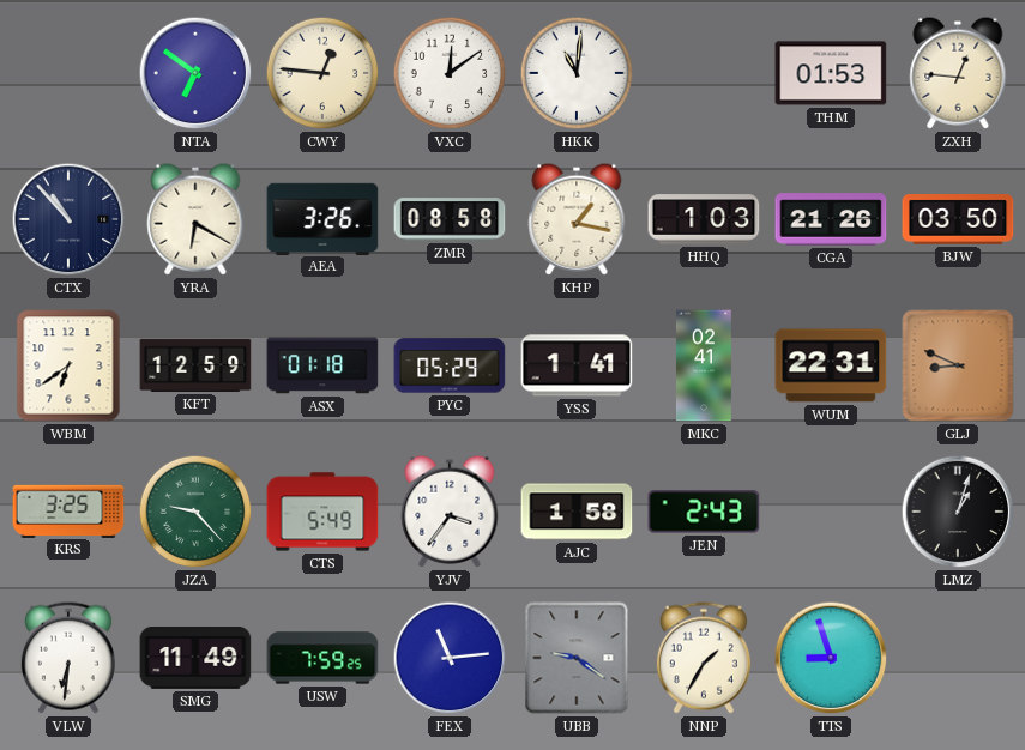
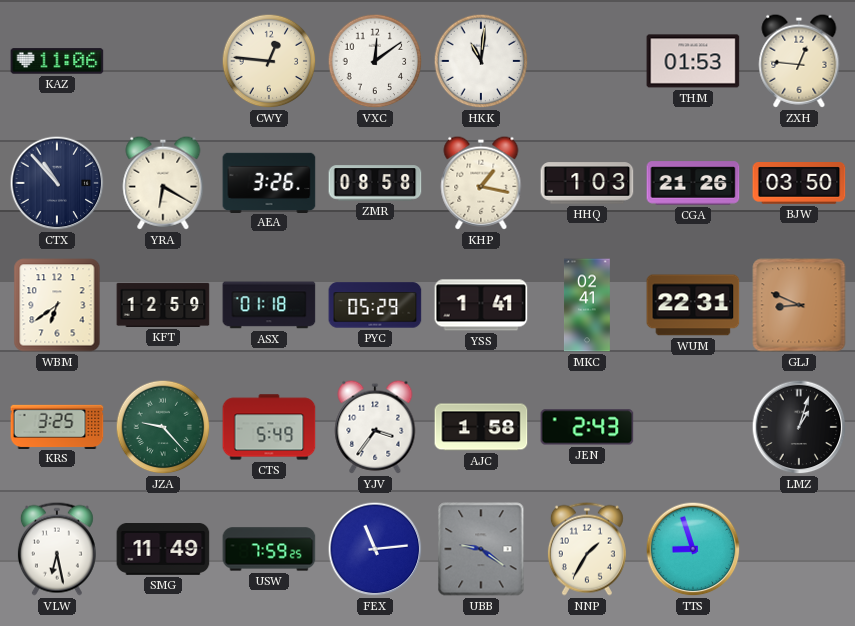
KAZ: none -> 11:06 (57, 61)
NTA: 6:51 -> none (195, 73)
VLW: 6:31 -> 6:28 (57, 549)
